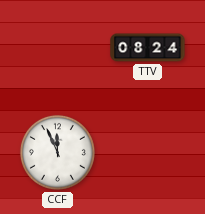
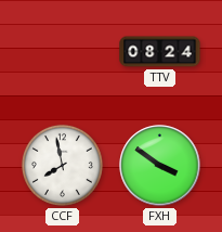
CCF: 11:56 -> 7:58 (62, 165)
FXH: none -> 3:51 (160, 166)
